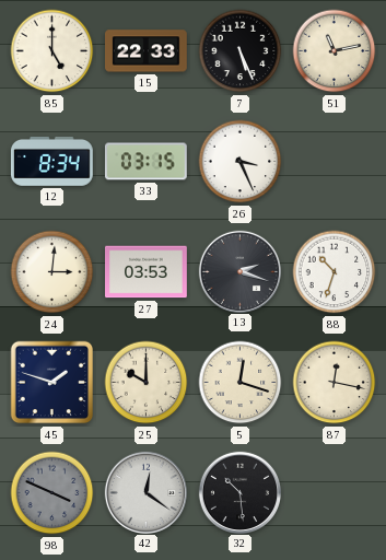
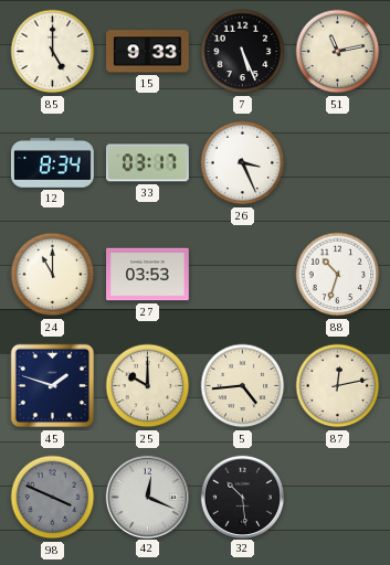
15: 22:33 -> 9:33 (148, 52)
33: 03:15 -> 03:17 (147, 163)
24: 3:01 -> 11:00 (53, 275)
13: 2:18 -> none (239, 271)
5: 12:18 -> 4:44 (243, 386)
87: 12:17 -> 12:13 (338, 386)
42: 12:21 -> 12:19 (147, 497)
